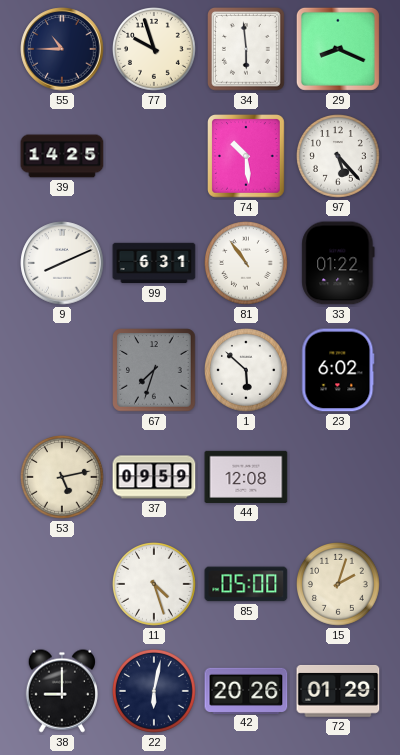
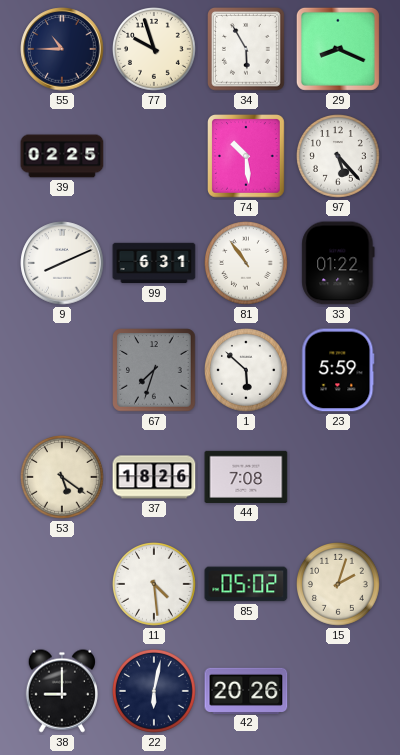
34: 5:59 -> 5:55 (247, 50)
39: 14:25 -> 02:25 (62, 156)
23: 6:02 -> 5:59 (338, 370)
53: 5:13 -> 5:21 (63, 478)
37: 09:59 -> 18:26 (154, 477)
44: 12:08 -> 7:08 (246, 477)
11: 4:27 -> 4:29 (155, 585)
85: 05:00 -> 05:02 (246, 584)
72: 01:29 -> none (338, 691)
